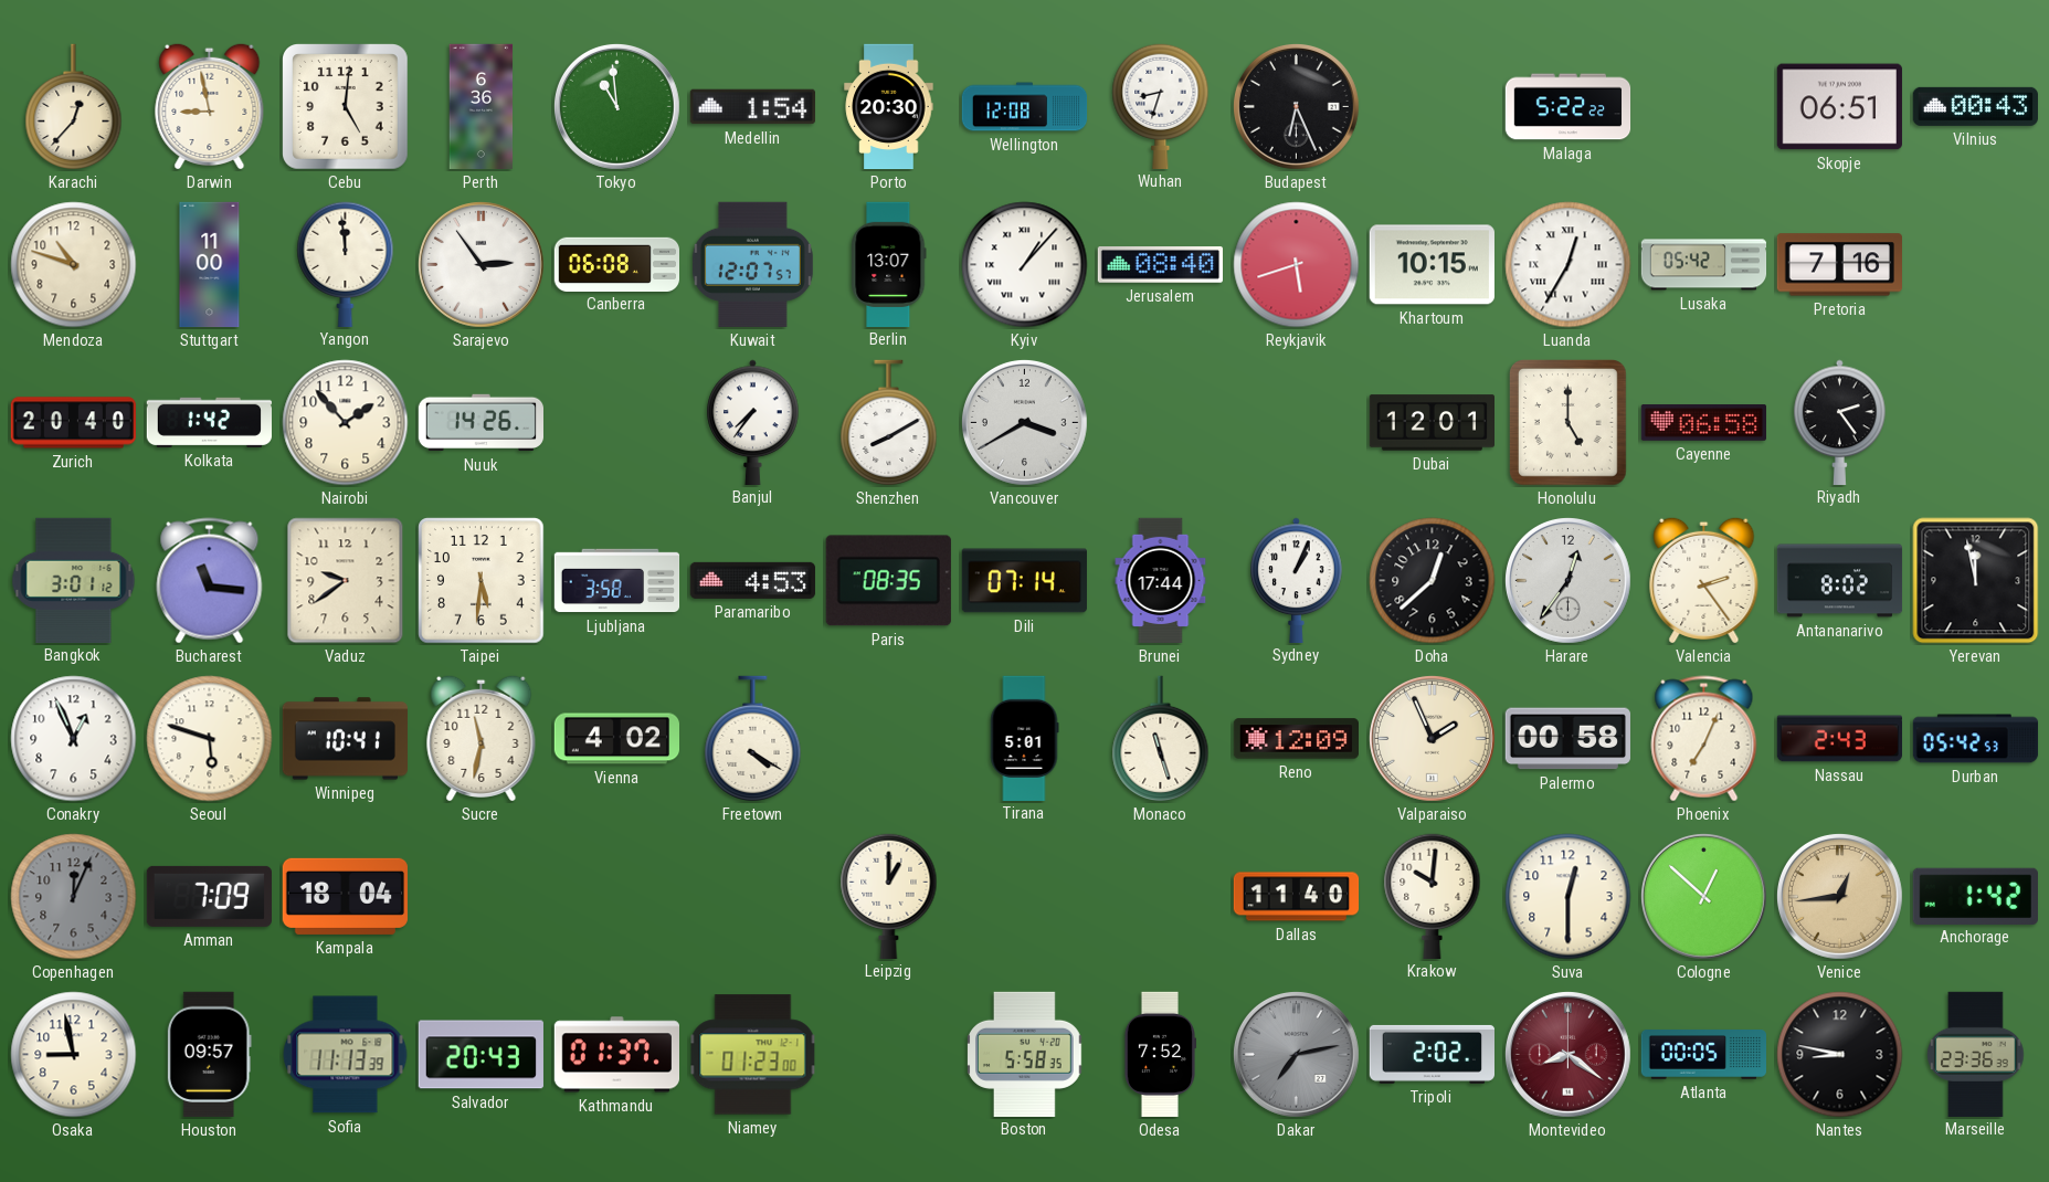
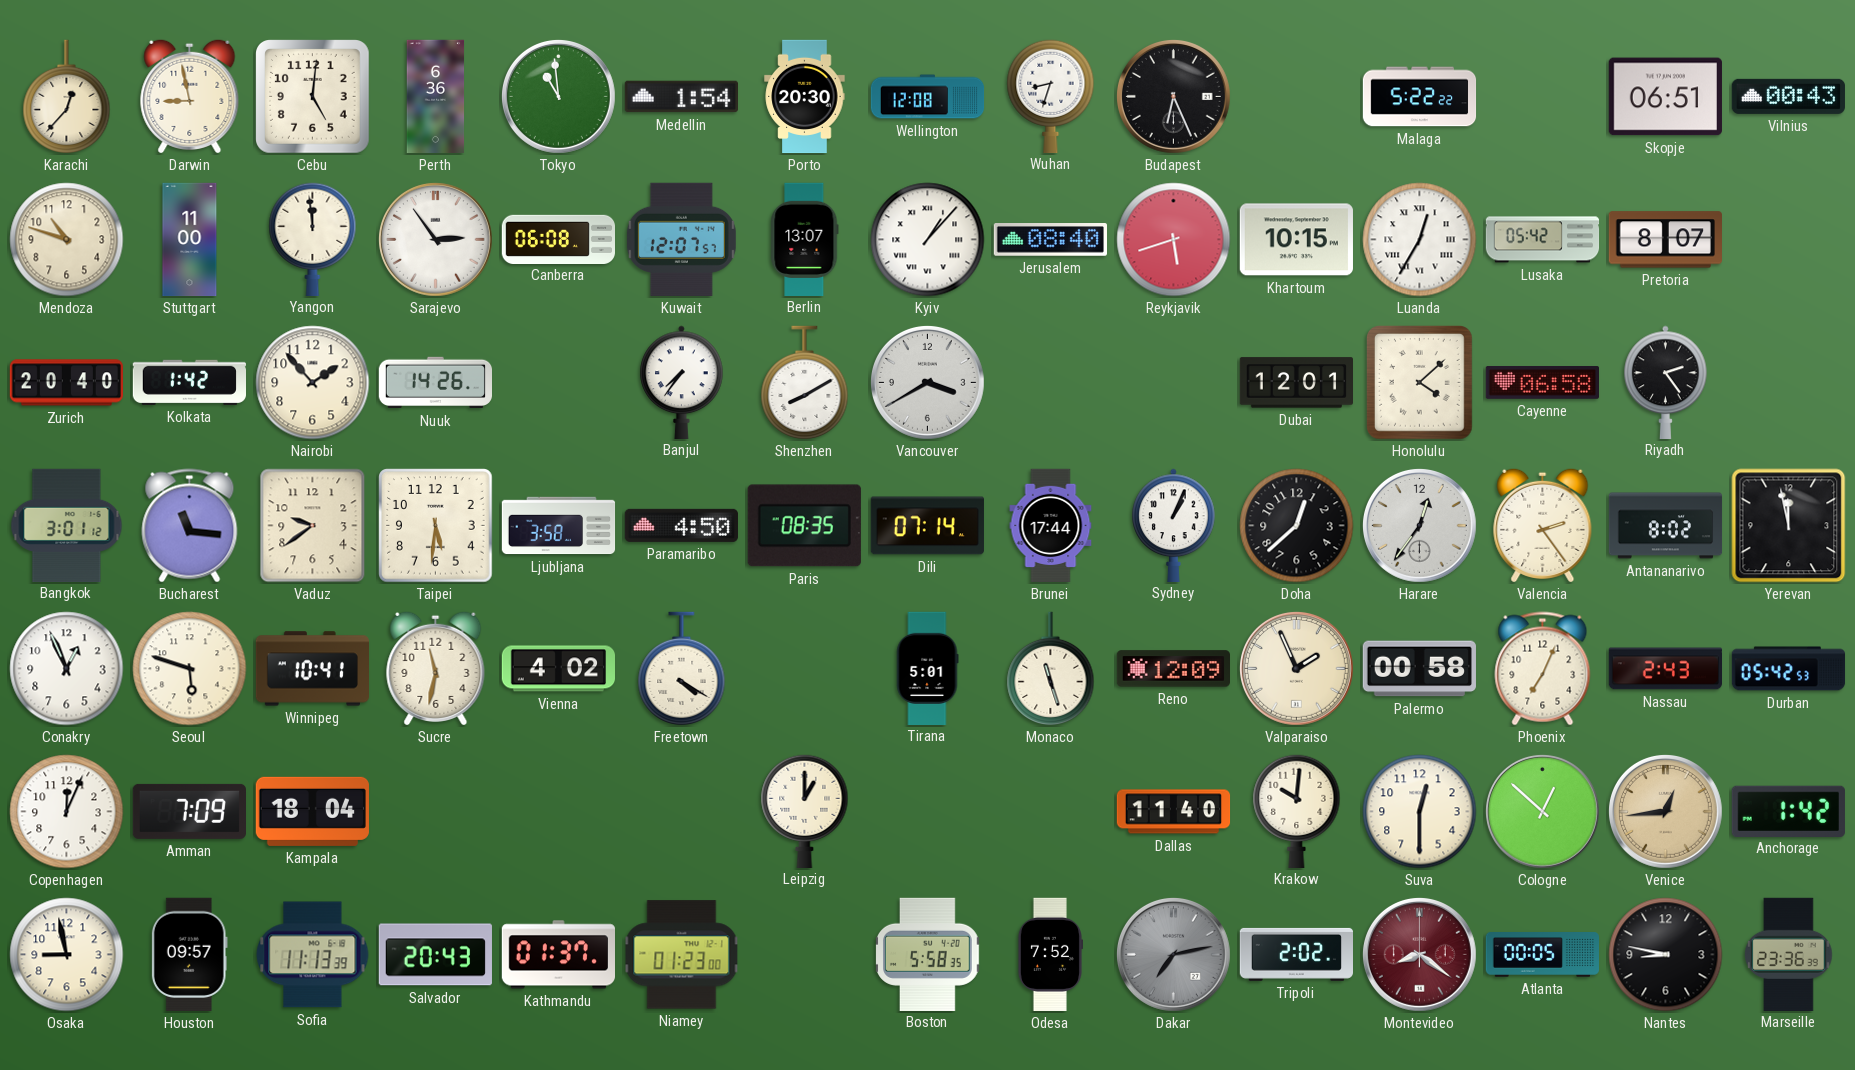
Pretoria: 7:16 -> 8:07 (1665, 240)
Honolulu: 5:00 -> 4:08 (1420, 383)
Paramaribo: 4:53 -> 4:50 (681, 525)
Copenhagen dial: grey -> white (67, 812)
